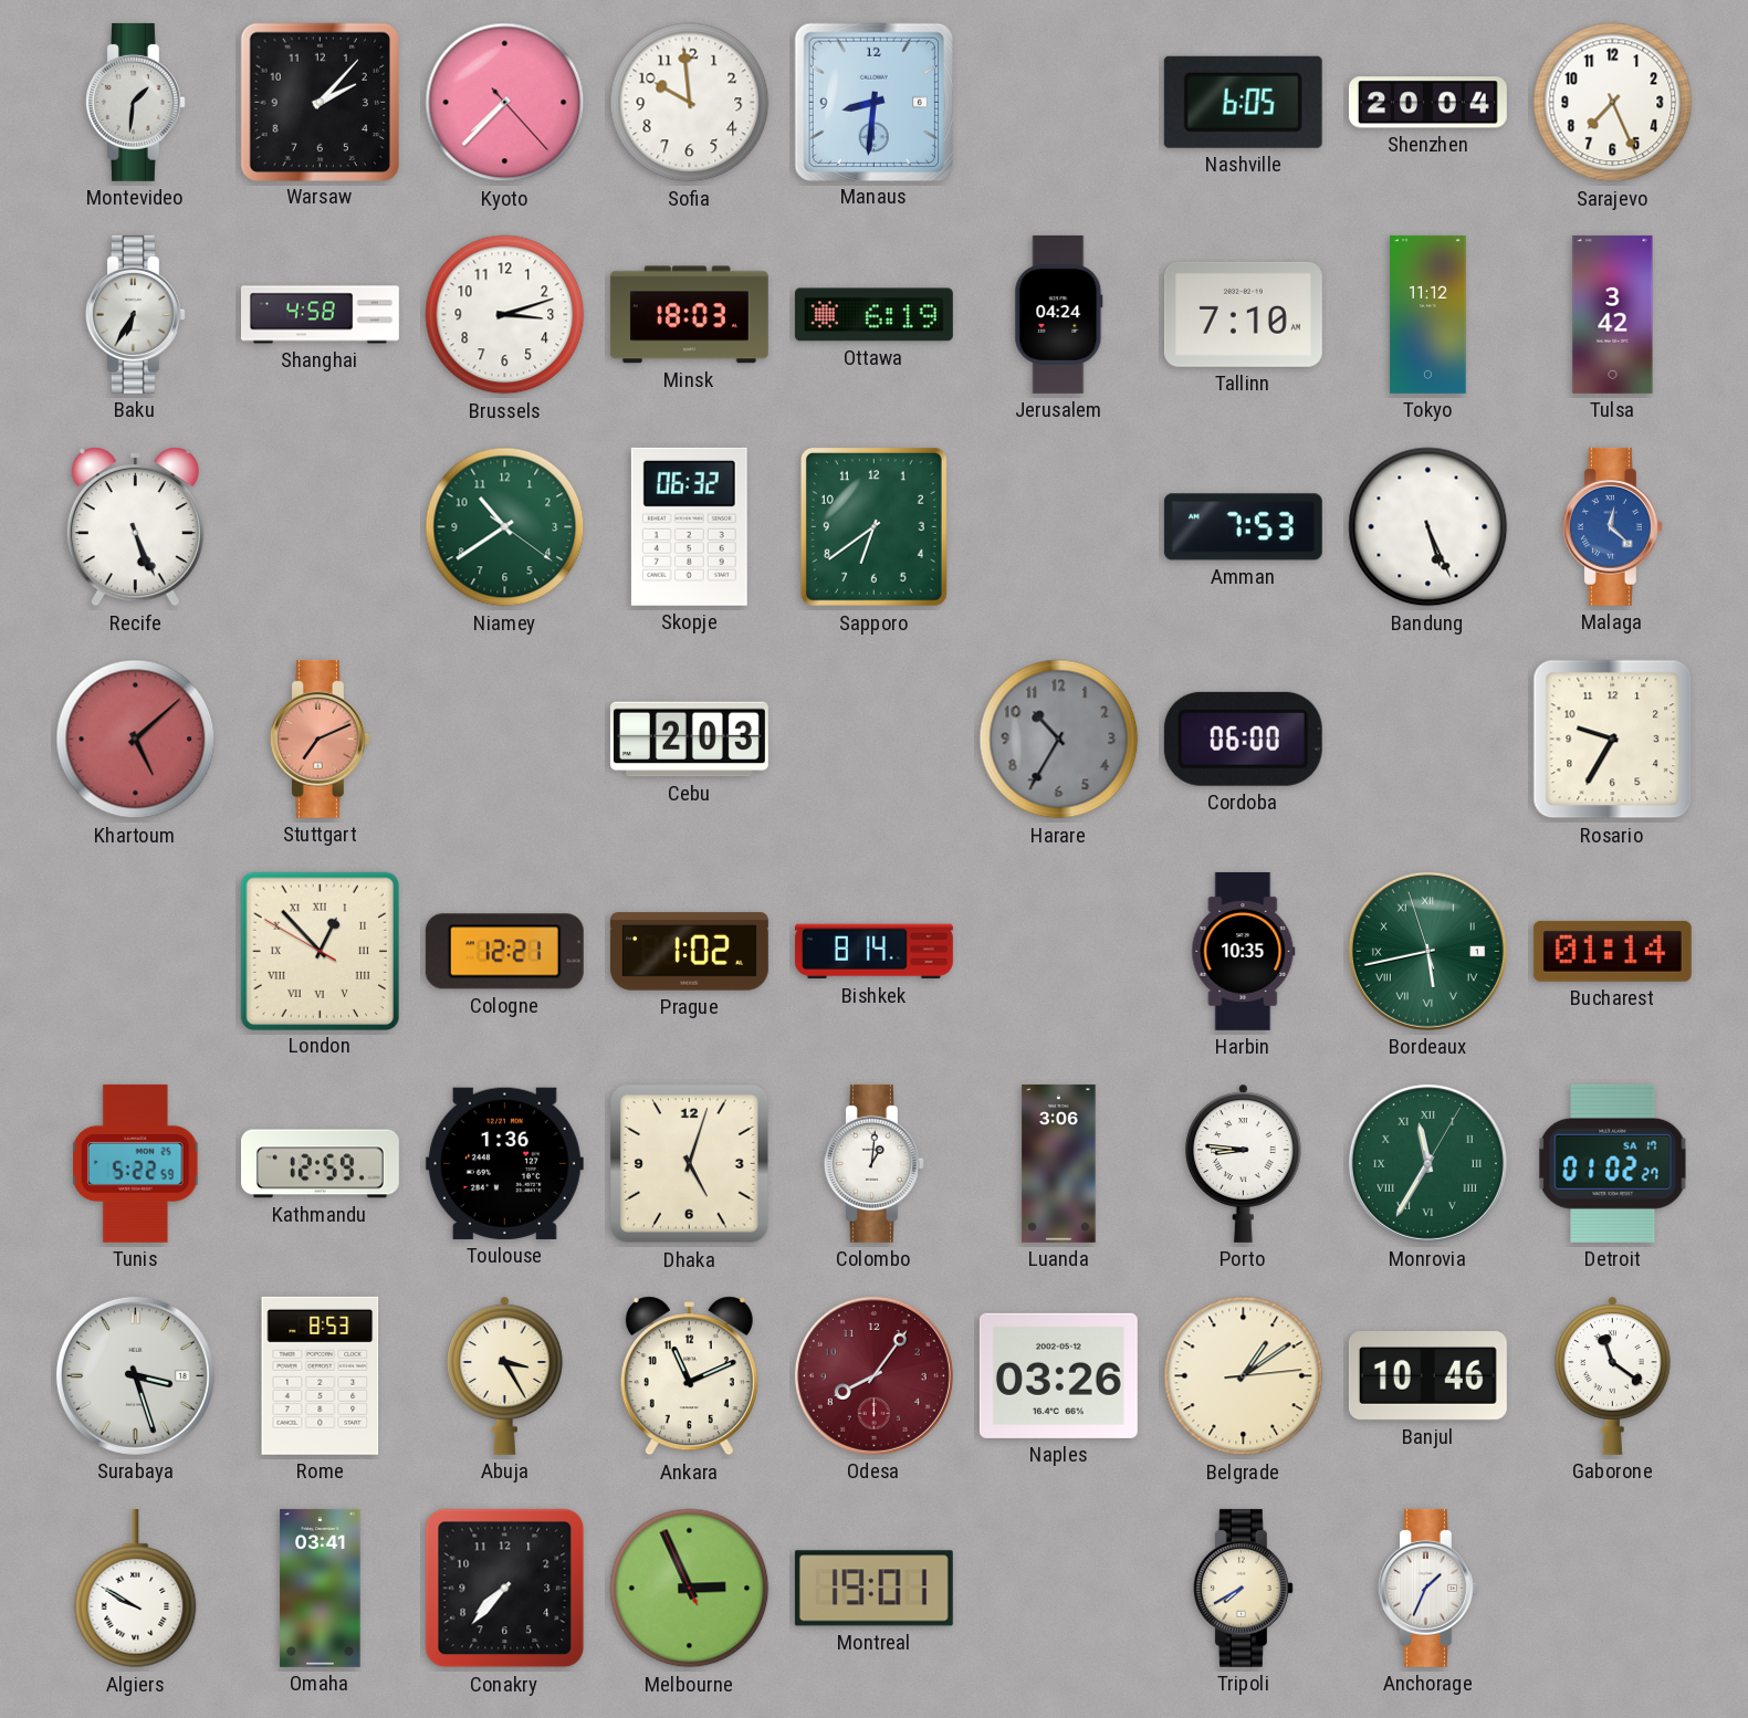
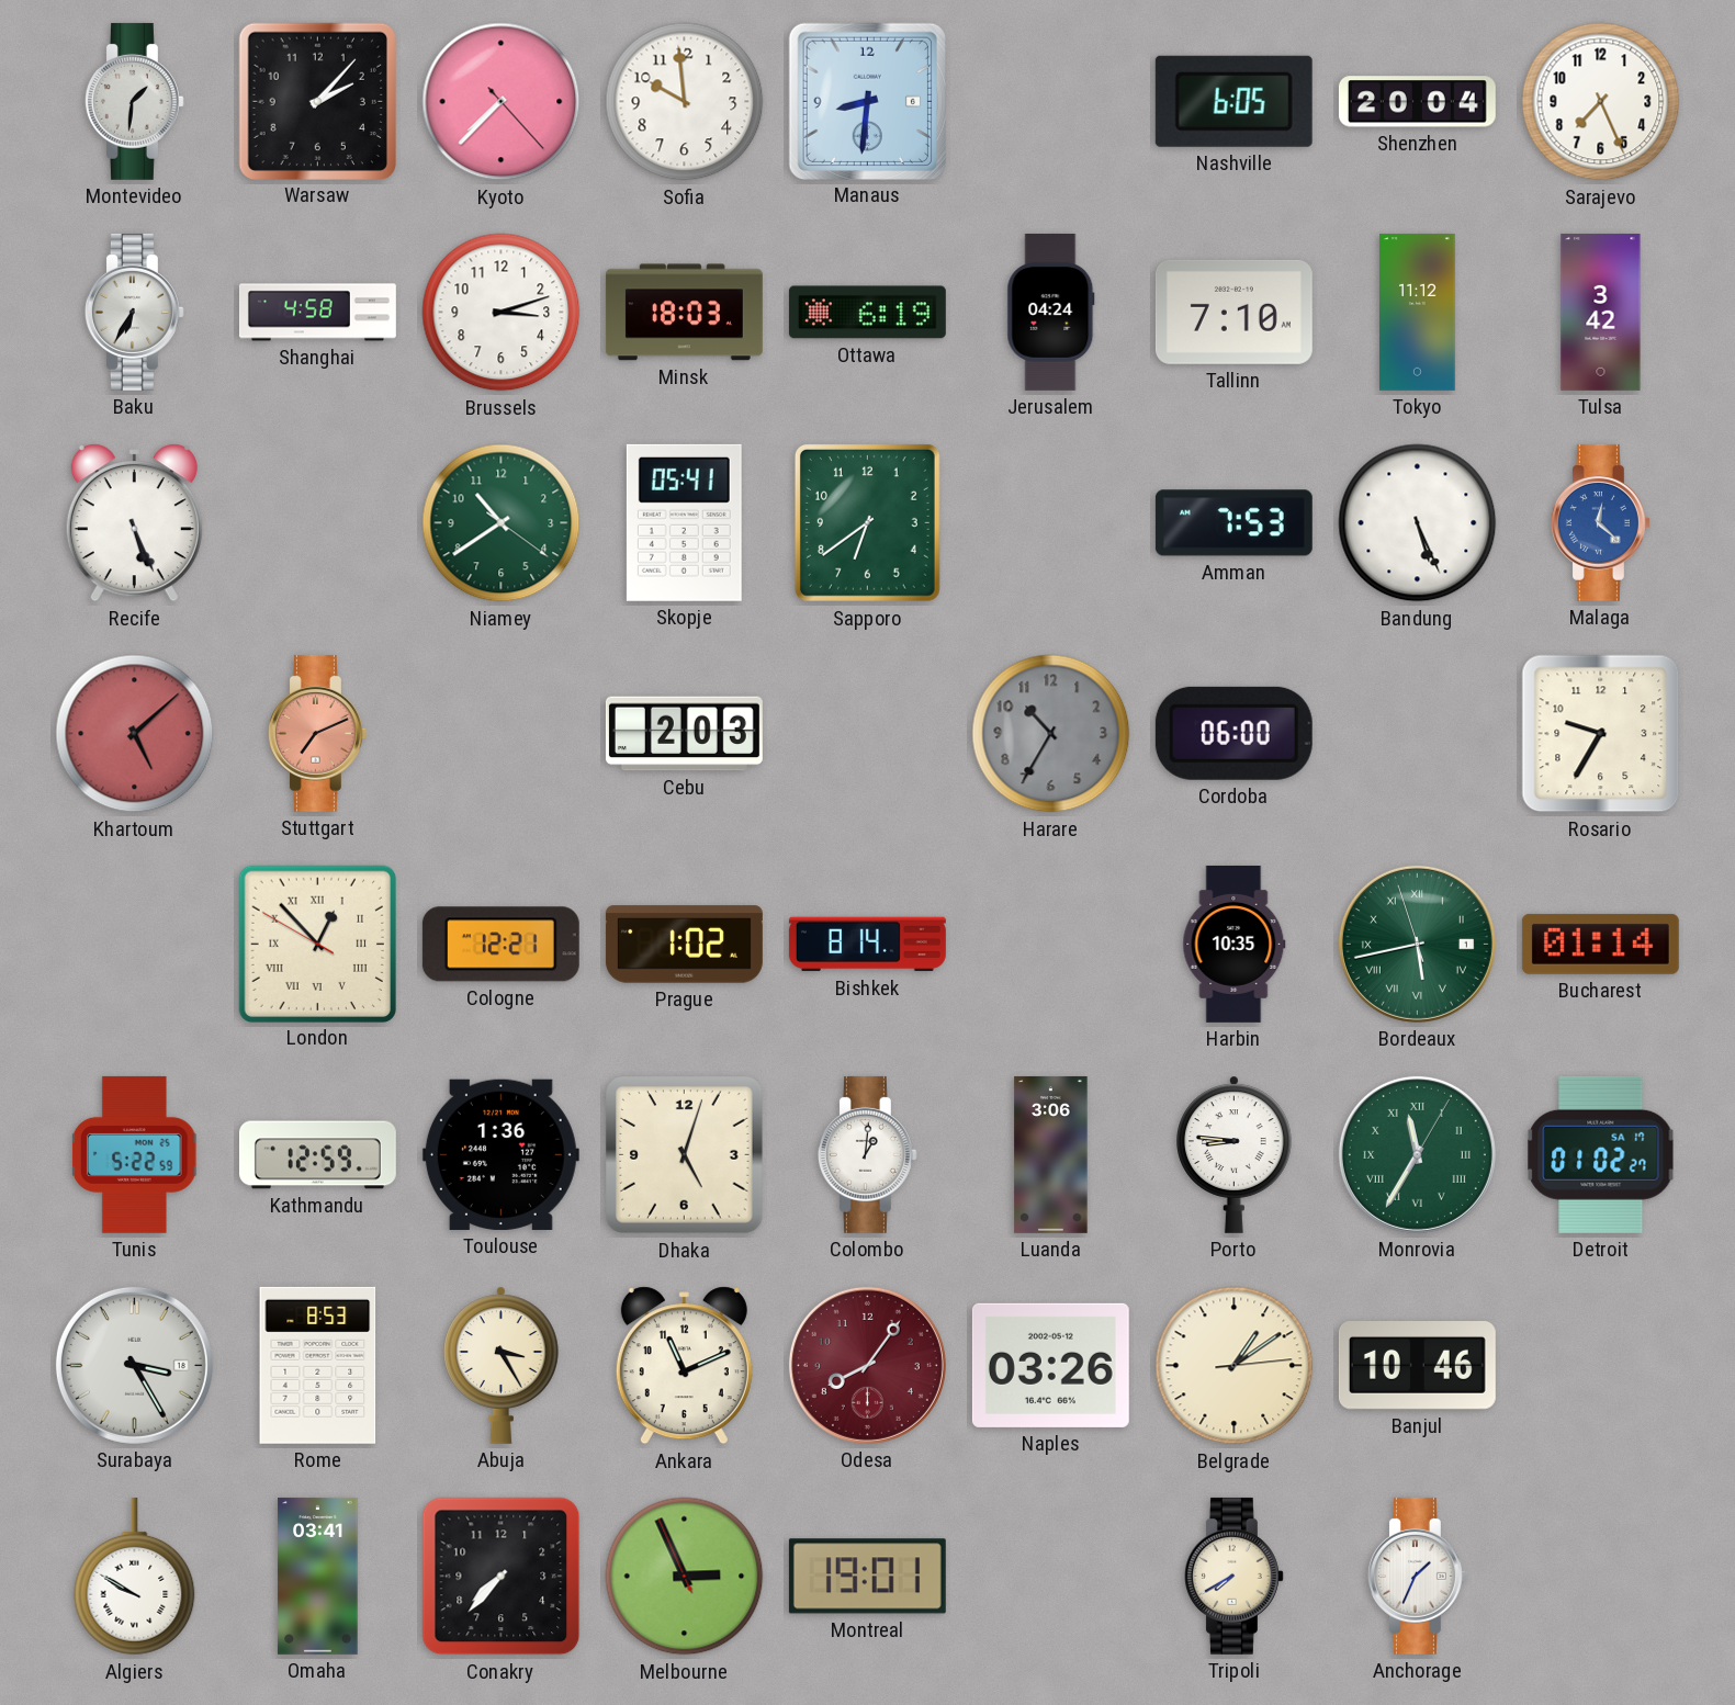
Skopje: 06:32 -> 05:41 (684, 522)
Surabaya: 3:27 -> 3:25 (134, 1365)
Gaborone: 11:21 -> none (1613, 1375)
